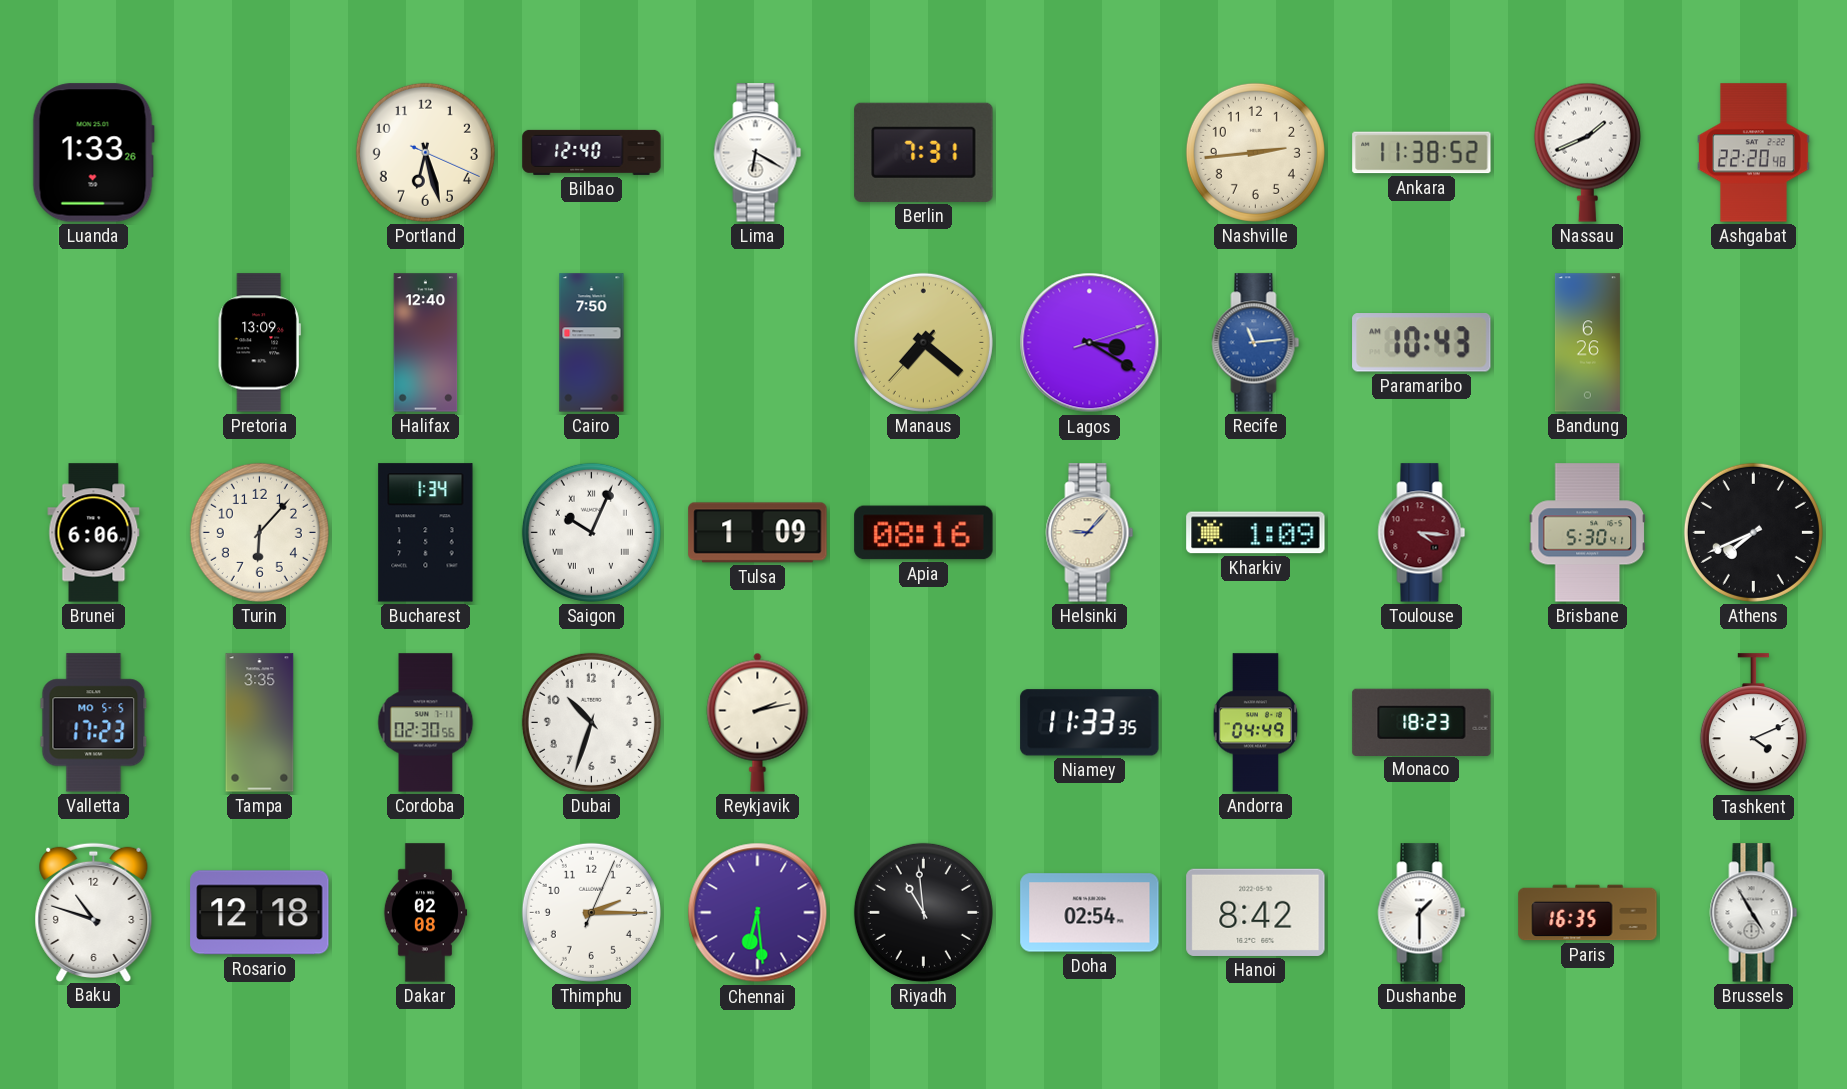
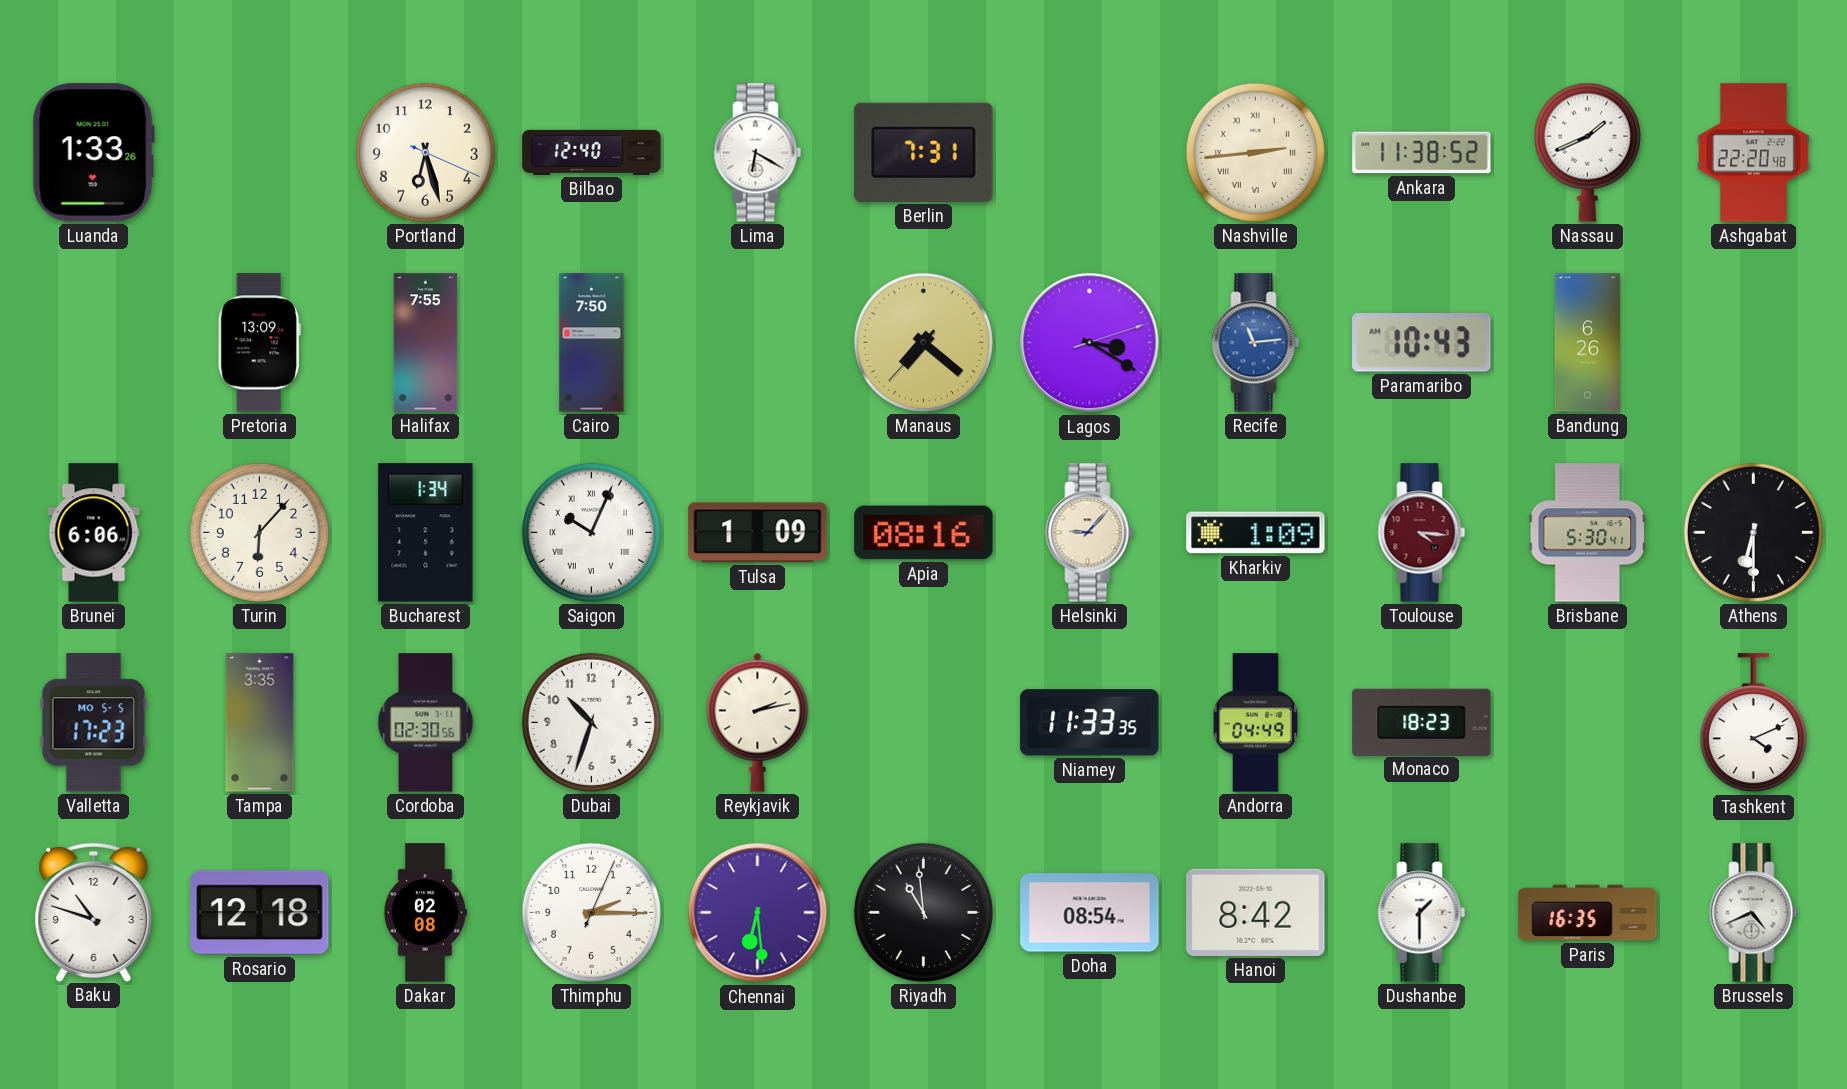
Nashville numerals: Arabic -> Roman (1255, 152)
Halifax: 12:40 -> 7:55 (426, 343)
Athens: 7:41 -> 6:30 (1753, 532)
Doha: 02:54 -> 08:54 (1090, 913)
Brussels: 4:55 -> 4:41 (1754, 913)
